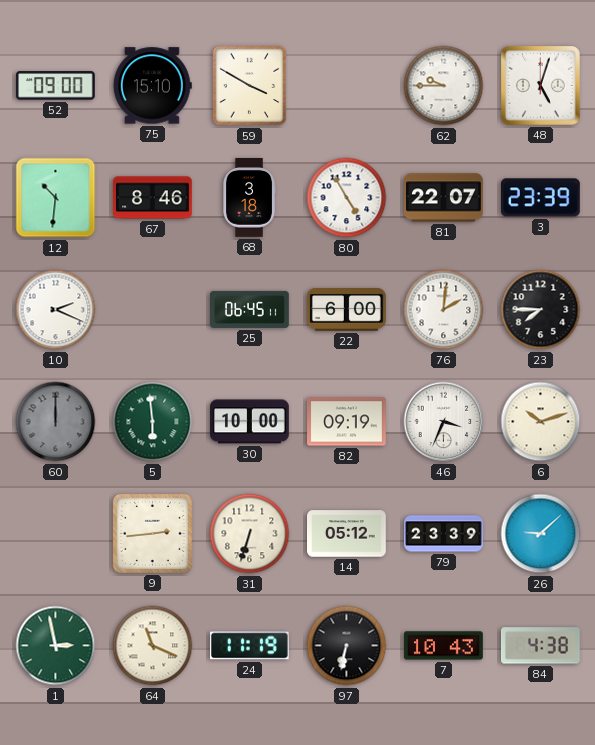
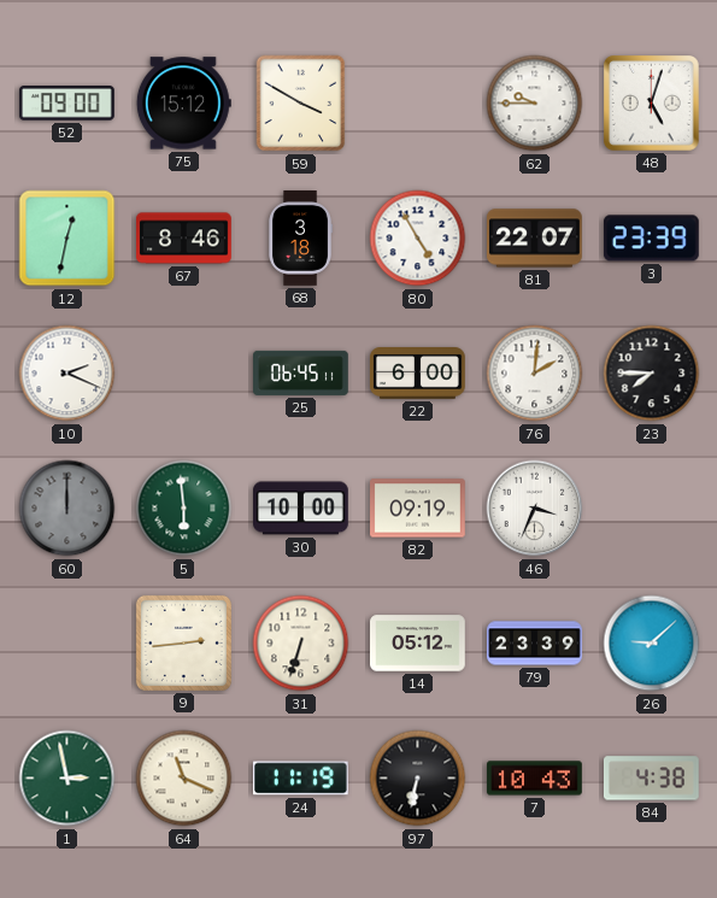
75: 15:10 -> 15:12 (183, 104)
12: 10:31 -> 12:32 (67, 239)
6: 10:12 -> none (541, 422)
